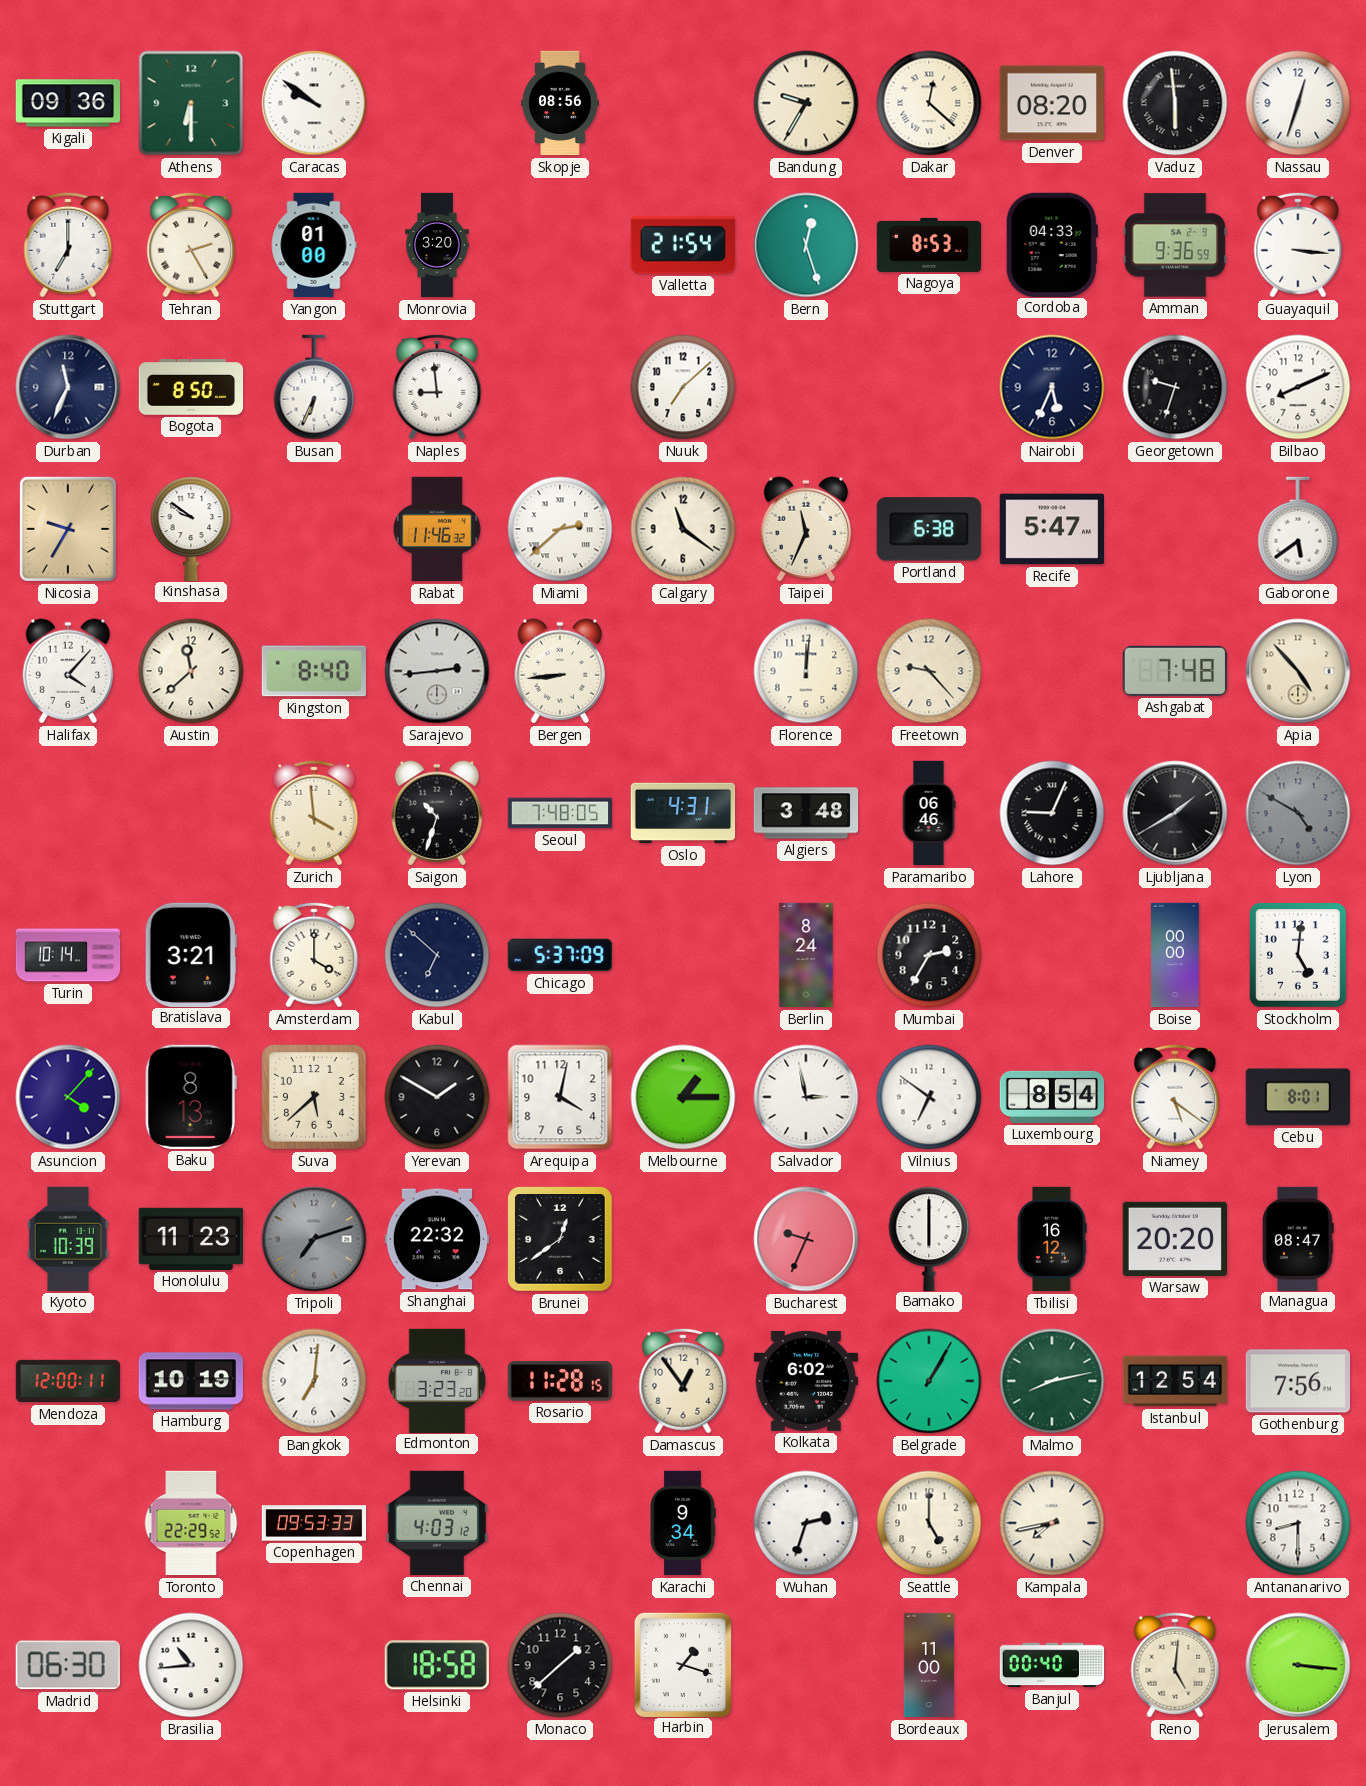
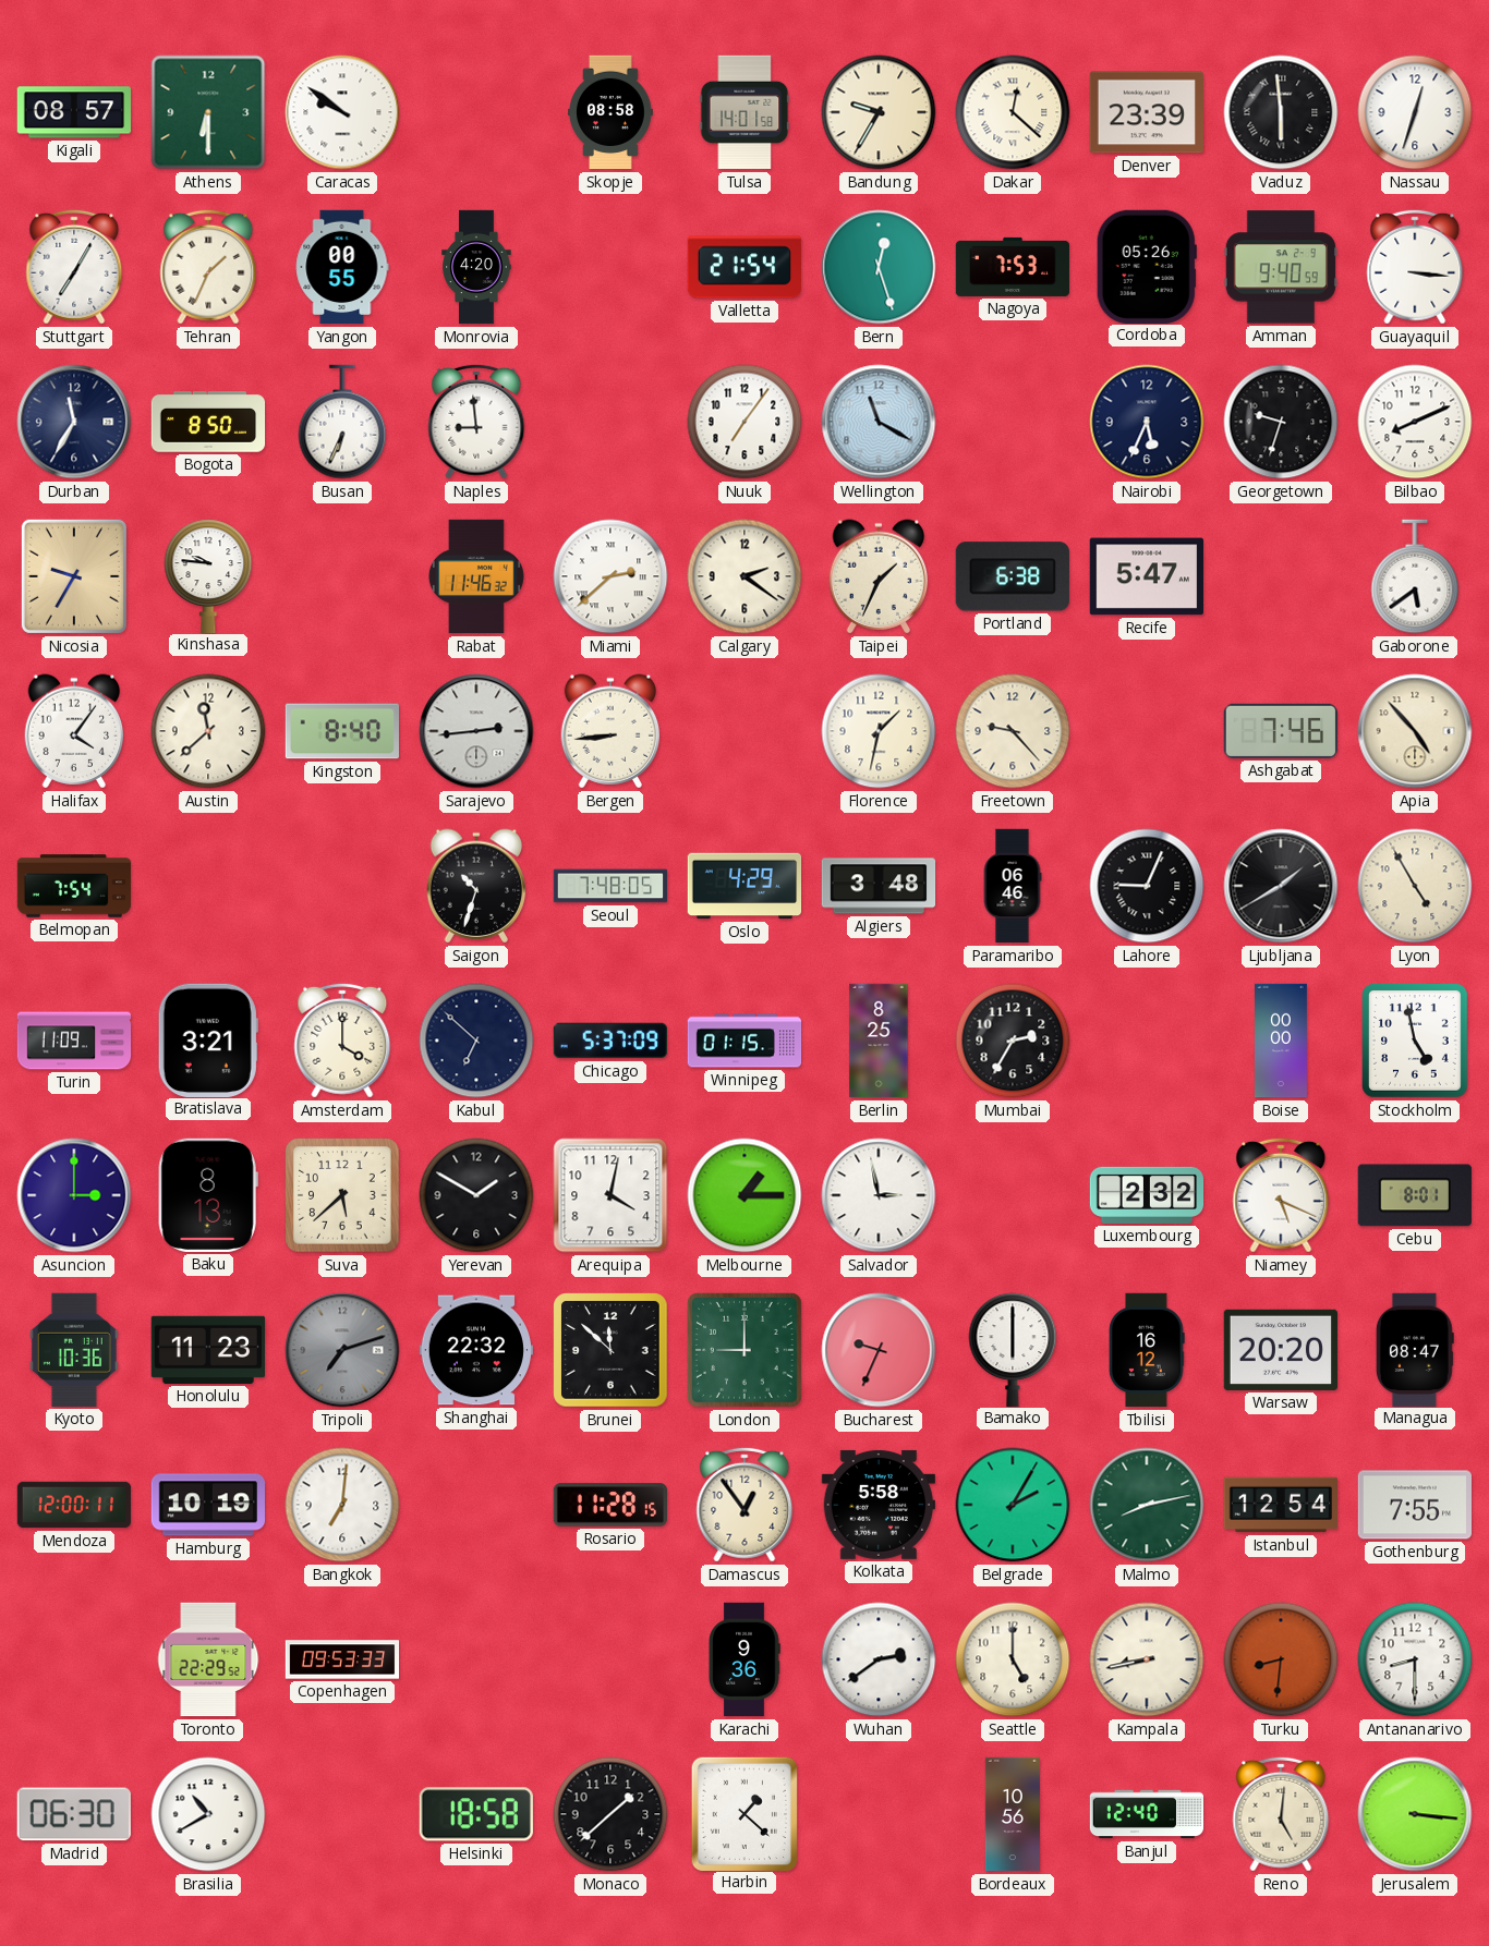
Kigali: 09:36 -> 08:57 (73, 112)
Skopje: 08:56 -> 08:58 (610, 112)
Tulsa: none -> 14:01 (744, 112)
Denver: 08:20 -> 23:39 (1146, 112)
Stuttgart: 7:00 -> 7:05 (74, 267)
Tehran: 2:25 -> 1:34 (208, 267)
Yangon: 01:00 -> 00:55 (342, 267)
Monrovia: 3:20 -> 4:20 (476, 267)
Nagoya: 8:53 -> 7:53 (1013, 267)
Cordoba: 04:33 -> 05:26 (1147, 266)
Amman: 9:36 -> 9:40 (1280, 267)
Durban: 11:34 -> 11:35 (74, 422)
Nuuk: 7:08 -> 7:06 (744, 422)
Wellington: none -> 11:20 (879, 422)
Kinshasa: 9:51 -> 9:46 (208, 575)
Calgary: 11:21 -> 2:21 (744, 576)
Taipei: 11:34 -> 1:34 (879, 576)
Halifax: 4:07 -> 4:06 (74, 731)
Florence: 12:01 -> 1:32 (879, 731)
Ashgabat: 7:48 -> 7:46 (1280, 731)
Belmopan: none -> 7:54 (74, 886)
Zurich: 3:59 -> none (314, 813)
Oslo: 4:31 -> 4:29 (744, 886)
Lyon: 4:50 -> 4:55 (1415, 886)
Lyon dial: grey -> cream (1415, 886)
Turin: 10:14 -> 11:09 (74, 1041)
Winnipeg: none -> 01:15 (744, 1041)
Berlin: 8:24 -> 8:25 (879, 1041)
Stockholm: 5:01 -> 4:58 (1416, 1042)
Asuncion: 4:07 -> 3:00 (74, 1195)
Vilnius: 6:51 -> none (929, 1097)
Luxembourg: 8:54 -> 2:32 (1147, 1195)
Niamey: 5:21 -> 5:19 (1281, 1195)
Kyoto: 10:39 -> 10:36 (74, 1350)
Brunei: 12:39 -> 11:52 (610, 1350)
London: none -> 9:00 (744, 1350)
Edmonton: 3:23 -> none (437, 1380)
Kolkata: 6:02 -> 5:58 (879, 1505)
Belgrade: 1:05 -> 2:05 (1013, 1505)
Gothenburg: 7:56 -> 7:55 (1414, 1505)
Chennai: 4:03 -> none (437, 1523)
Karachi: 9:34 -> 9:36 (744, 1659)
Wuhan: 2:33 -> 2:39 (879, 1659)
Kampala: 7:43 -> 8:43 (1147, 1659)
Turku: none -> 8:31 (1281, 1659)
Brasilia: 10:44 -> 10:40 (208, 1814)
Harbin: 1:18 -> 1:22 (743, 1813)
Bordeaux: 11:00 -> 10:56 (1013, 1814)
Banjul: 00:40 -> 12:40 (1147, 1814)
